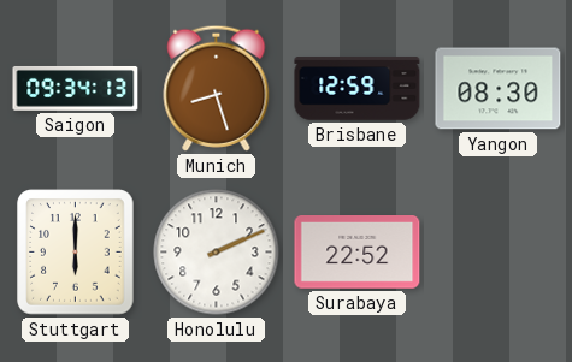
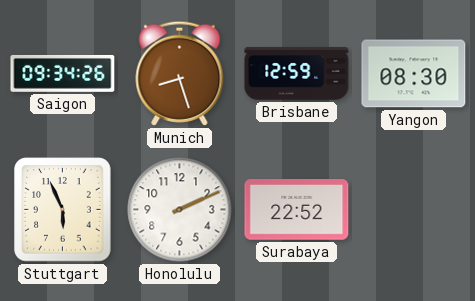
Saigon: 09:34:13 -> 09:34:26 (63, 73)
Stuttgart: 6:00 -> 5:56 (63, 210)
